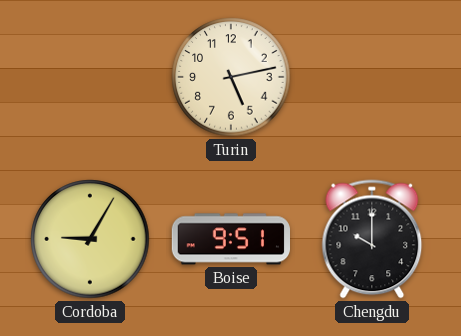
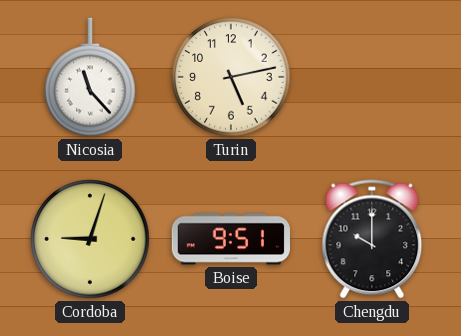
Nicosia: none -> 11:23 (90, 77)
Cordoba: 9:05 -> 9:03 (90, 239)
